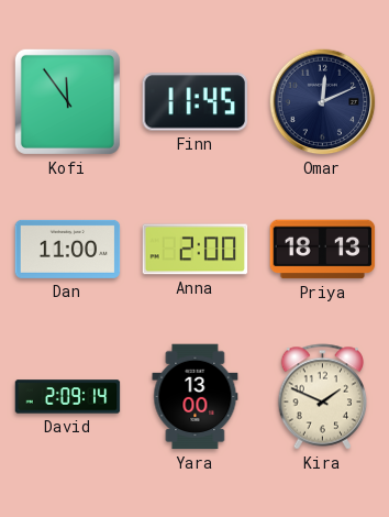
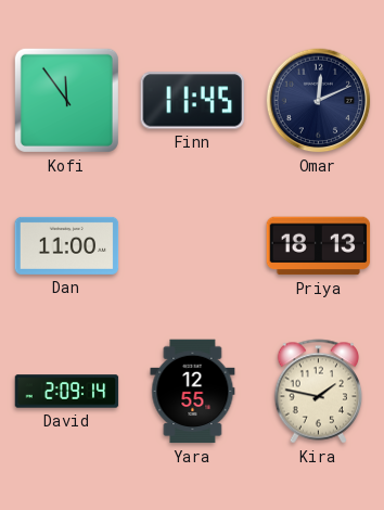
Anna: 2:00 -> none (196, 250)
Yara: 13:00 -> 12:55 (193, 392)
Kira: 1:49 -> 1:47 (319, 392)
